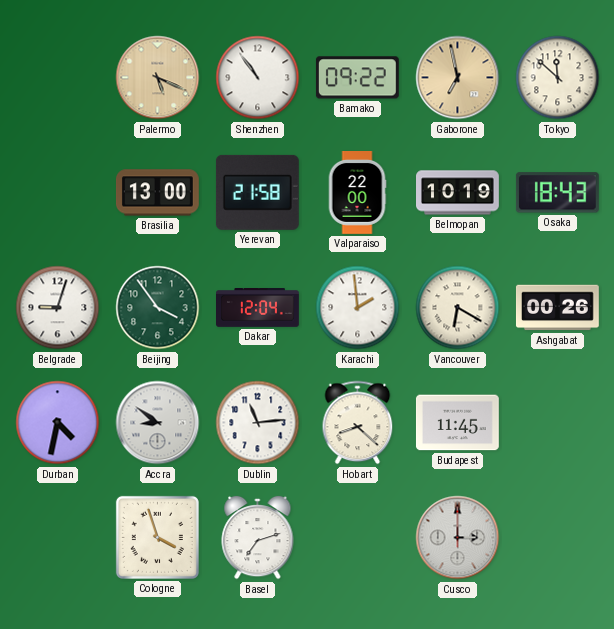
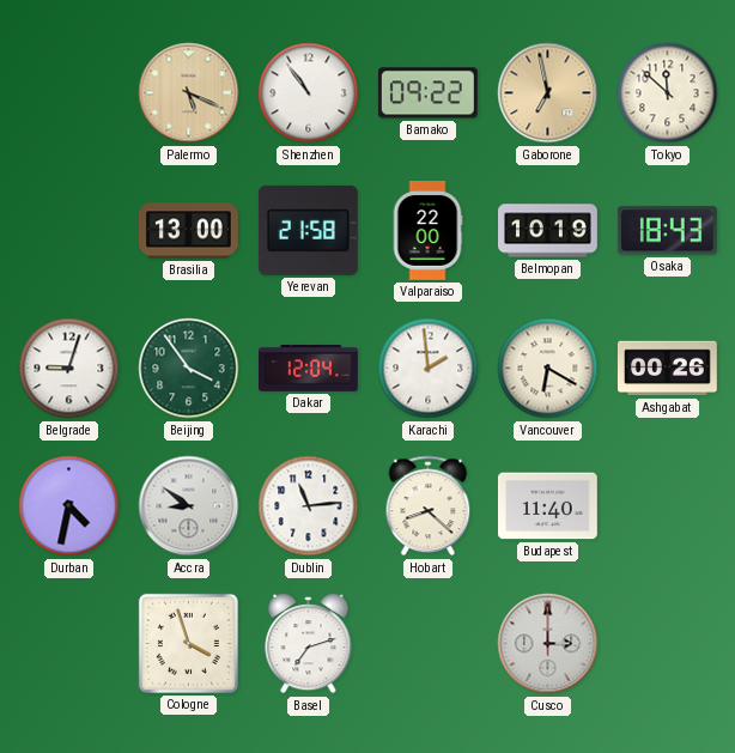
Budapest: 11:45 -> 11:40 (547, 506)
